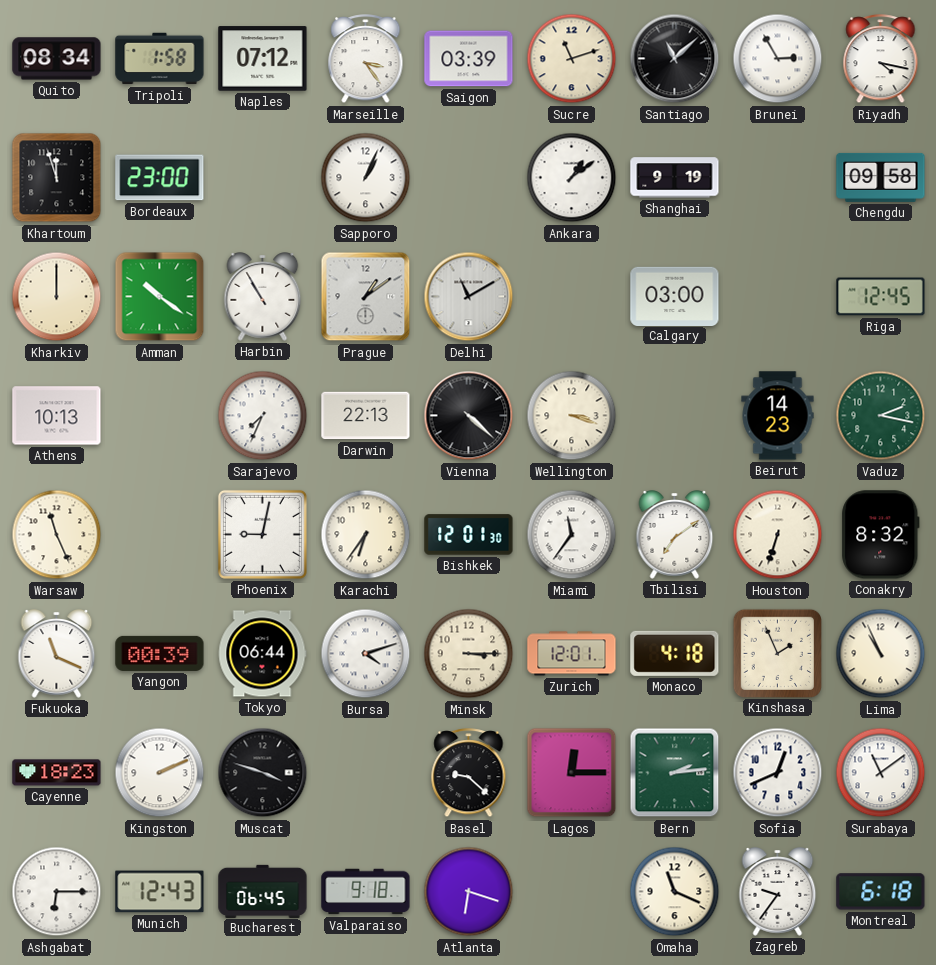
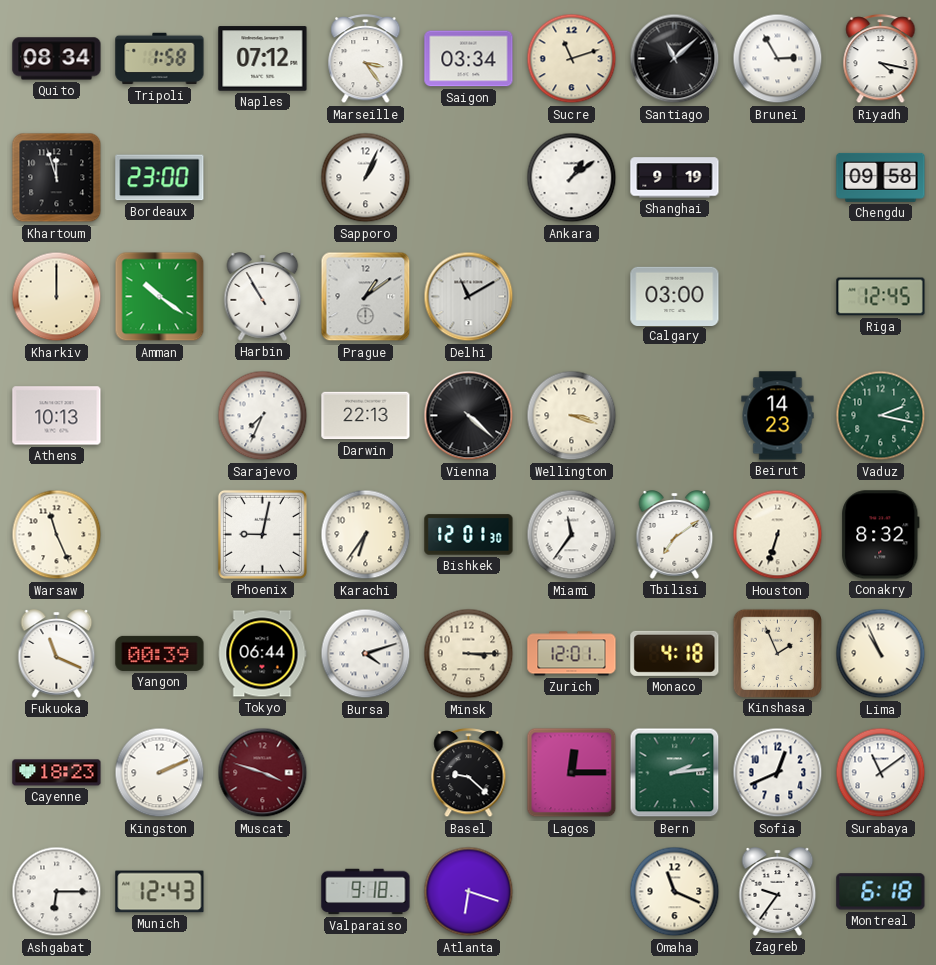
Saigon: 03:39 -> 03:34 (469, 59)
Muscat dial: black -> burgundy (263, 773)
Bucharest: 06:45 -> none (263, 891)
